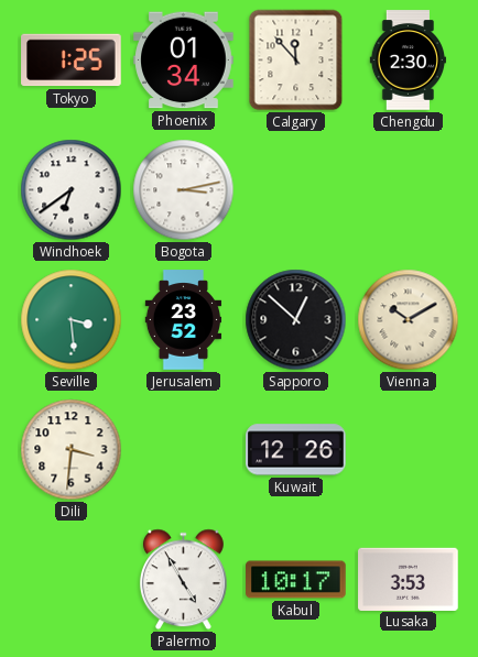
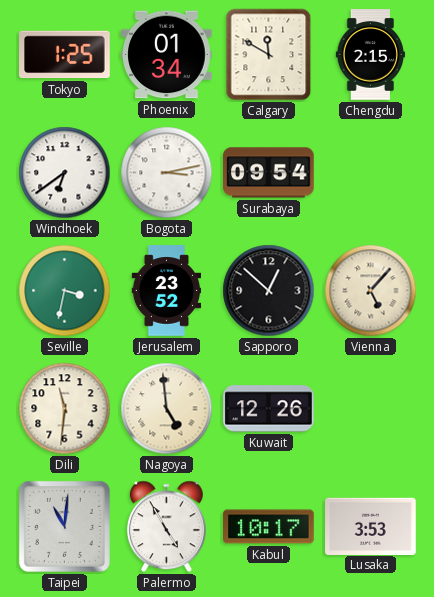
Calgary: 11:53 -> 11:50 (269, 55)
Chengdu: 2:30 -> 2:15 (371, 55)
Surabaya: none -> 09:54 (269, 173)
Seville: 3:29 -> 3:32 (65, 291)
Vienna: 10:10 -> 5:07 (371, 291)
Dili: 3:31 -> 11:31 (65, 409)
Nagoya: none -> 4:59 (167, 409)
Taipei: none -> 11:01 (64, 526)
